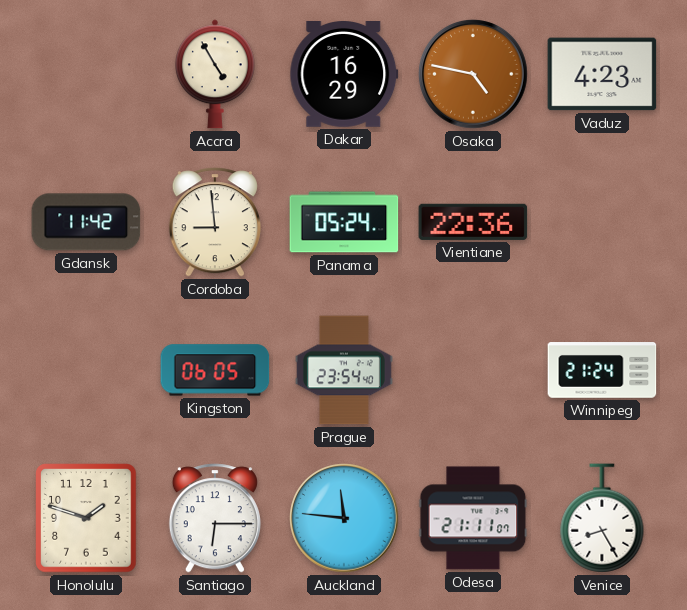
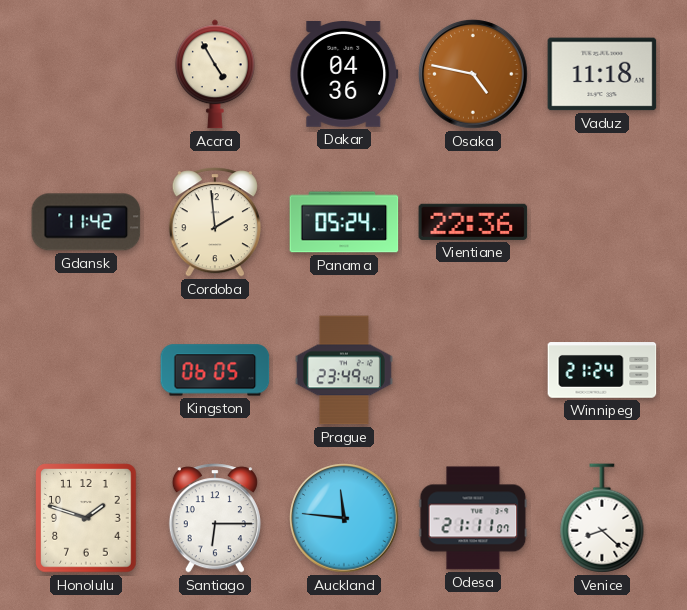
Dakar: 16:29 -> 04:36 (344, 75)
Vaduz: 4:23 -> 11:18 (602, 74)
Cordoba: 8:59 -> 1:59 (215, 222)
Prague: 23:54 -> 23:49 (344, 370)
Venice: 8:25 -> 8:22 (602, 518)
